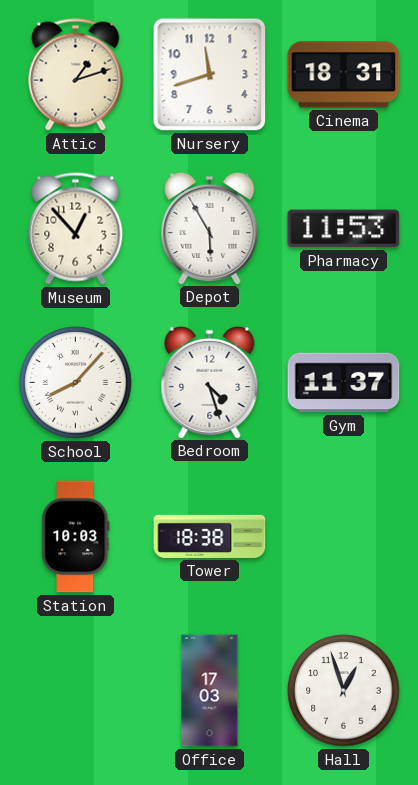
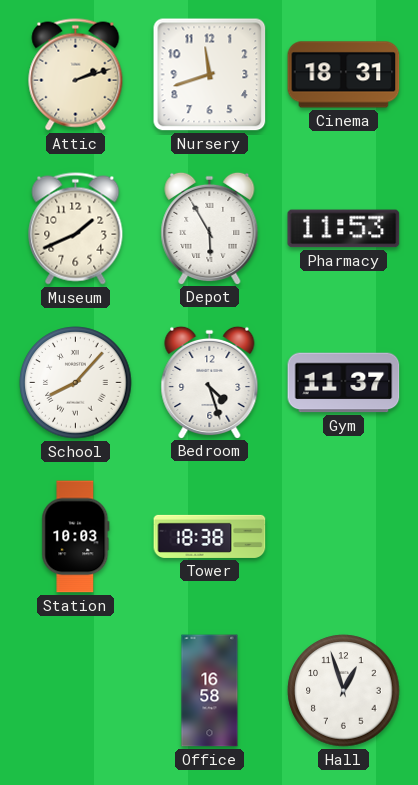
Attic: 1:12 -> 2:12 (76, 75)
Museum: 12:53 -> 1:41 (76, 229)
Office: 17:03 -> 16:58 (210, 691)
